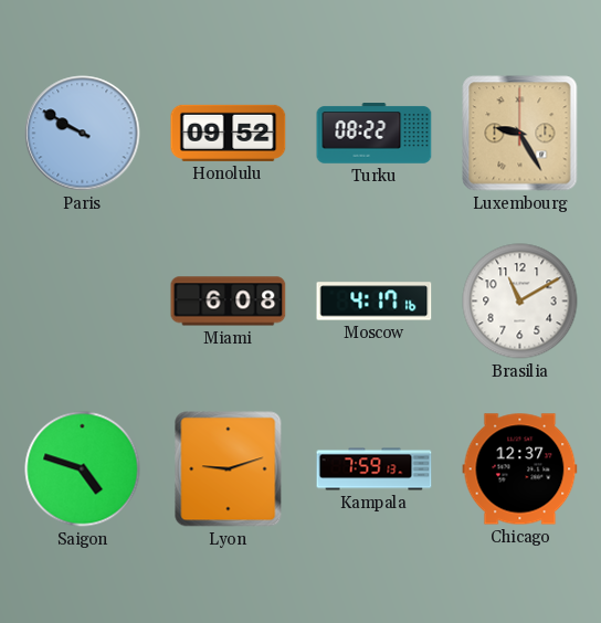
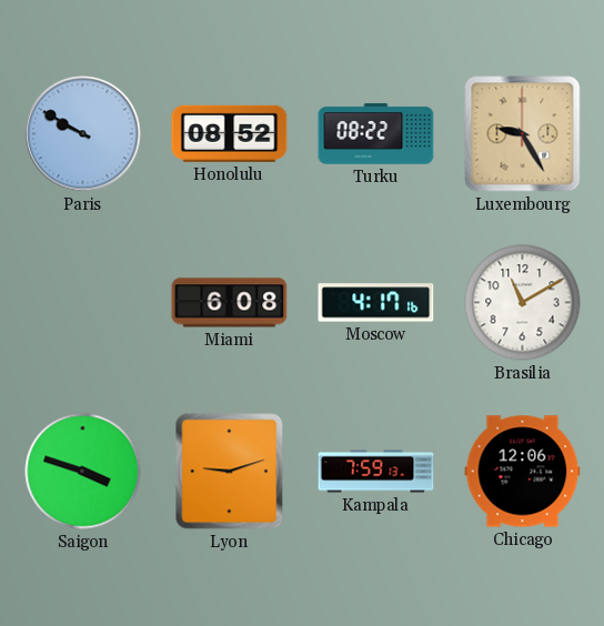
Honolulu: 09:52 -> 08:52 (230, 133)
Saigon: 4:48 -> 3:48 (83, 472)
Chicago: 12:37 -> 12:06 (523, 472)
